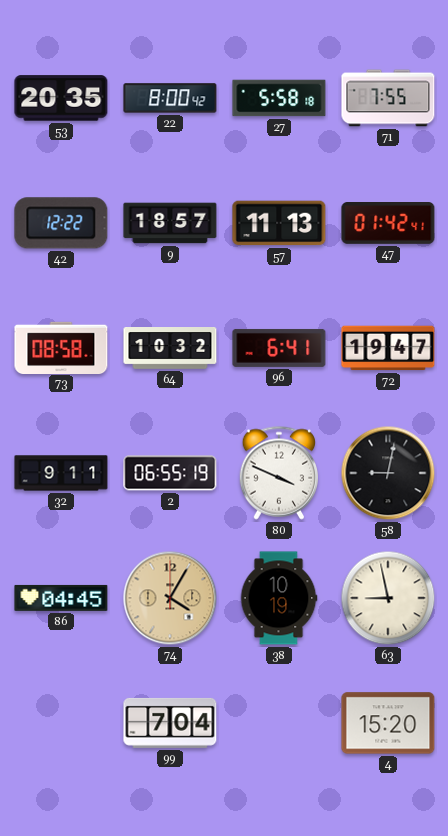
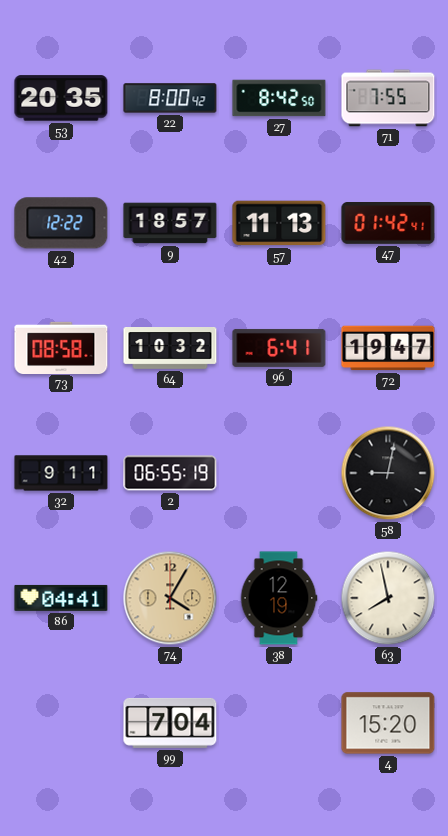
27: 5:58 -> 8:42 (279, 98)
80: 3:49 -> none (278, 473)
86: 04:45 -> 04:41 (61, 598)
38: 10:19 -> 12:19 (279, 598)
63: 8:58 -> 7:58 (388, 598)
